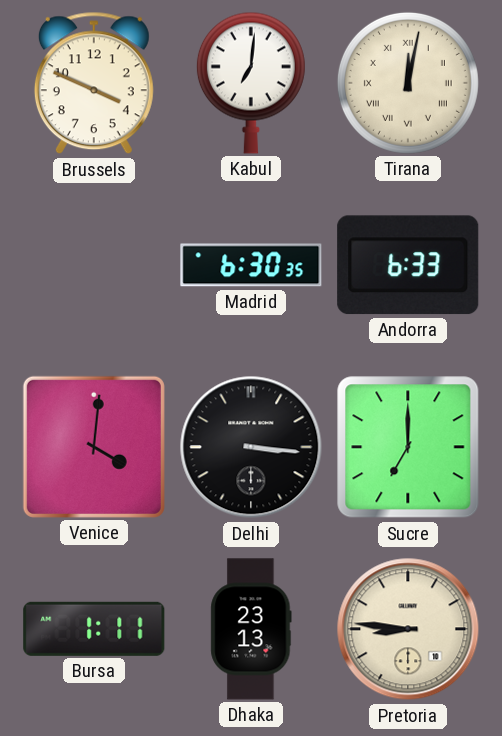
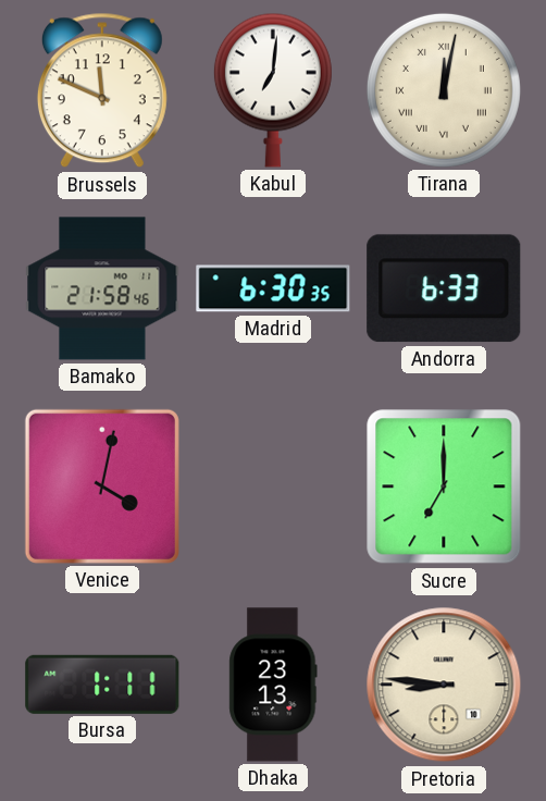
Brussels: 3:49 -> 11:49 (102, 90)
Bamako: none -> 21:58 (102, 288)
Venice: 4:01 -> 4:02 (102, 486)
Delhi: 3:16 -> none (251, 447)
